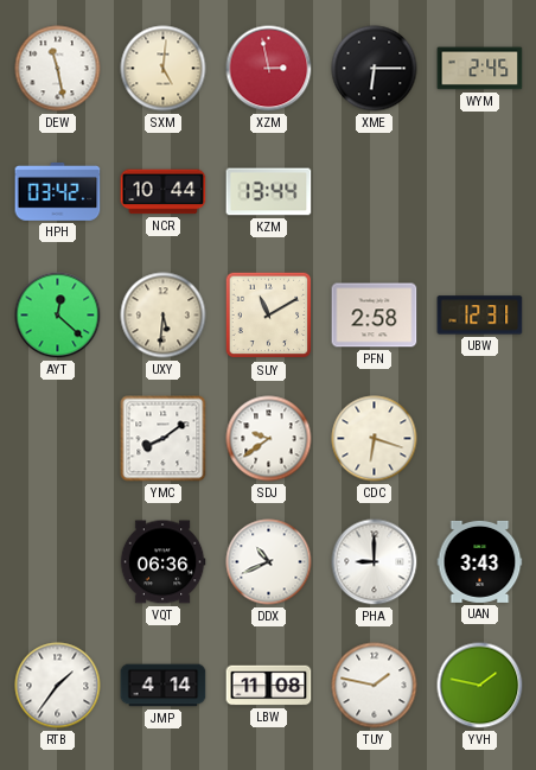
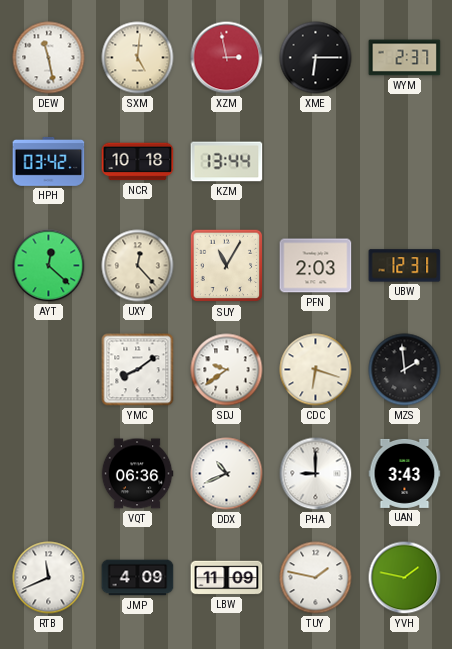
WYM: 2:45 -> 2:37 (405, 58)
NCR: 10:44 -> 10:18 (138, 162)
UXY: 5:31 -> 12:23 (138, 266)
SUY: 11:10 -> 11:05 (227, 266)
PFN: 2:58 -> 2:03 (316, 266)
MZS: none -> 1:59 (405, 370)
RTB: 1:36 -> 11:41 (49, 578)
JMP: 4:14 -> 4:09 (138, 578)
LBW: 11:08 -> 11:09 (227, 578)
